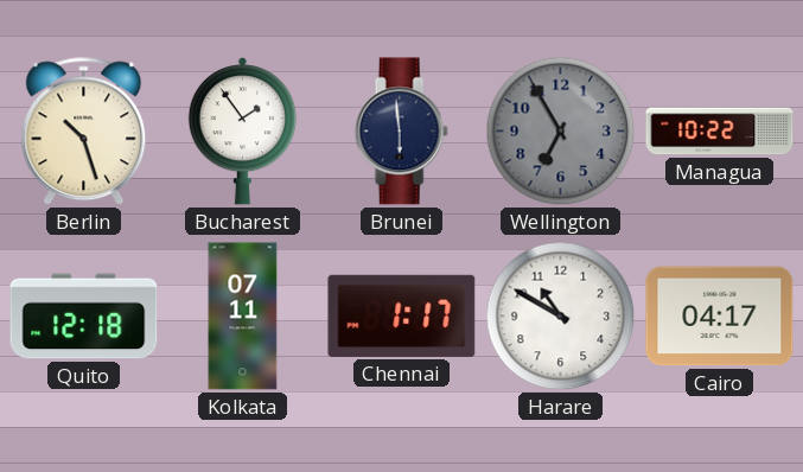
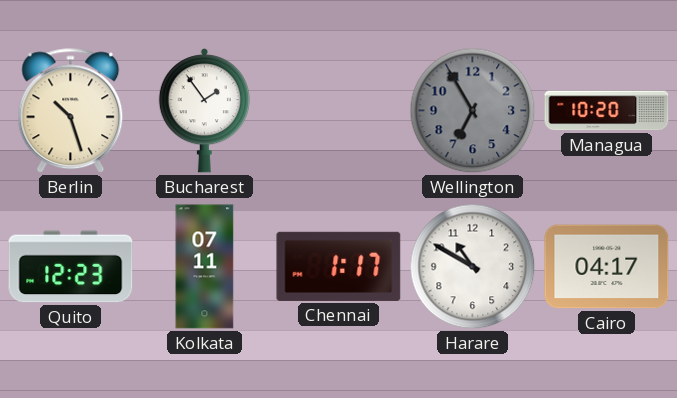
Brunei: 5:59 -> none (401, 132)
Managua: 10:22 -> 10:20 (607, 111)
Quito: 12:18 -> 12:23 (71, 267)
